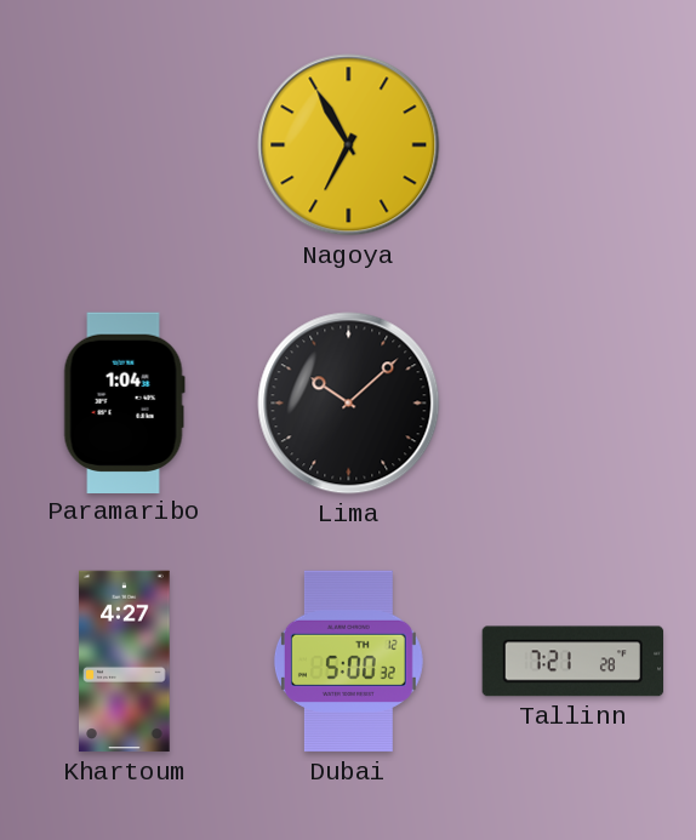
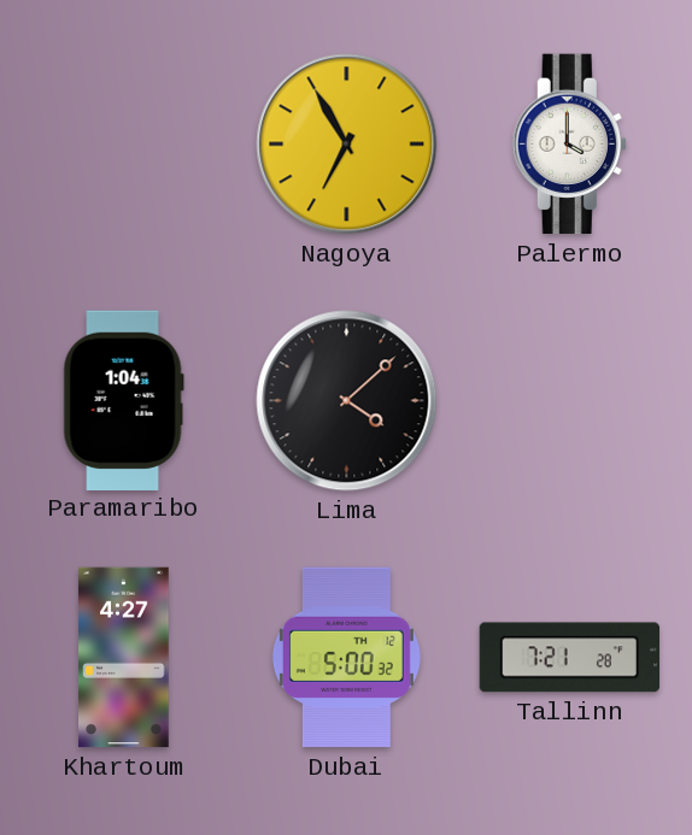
Palermo: none -> 4:00 (569, 145)
Lima: 10:08 -> 4:08 (347, 401)
